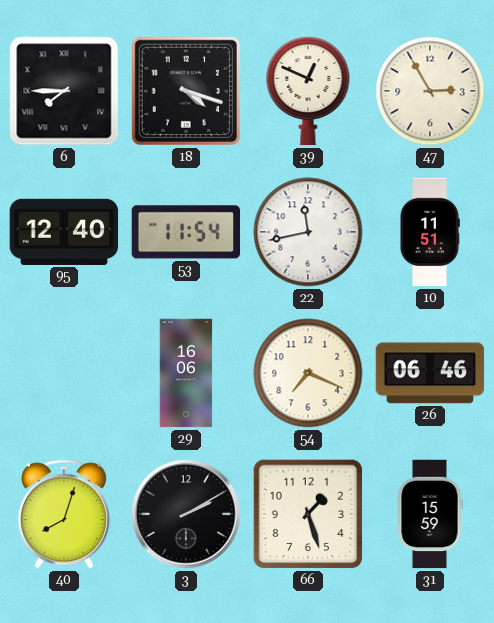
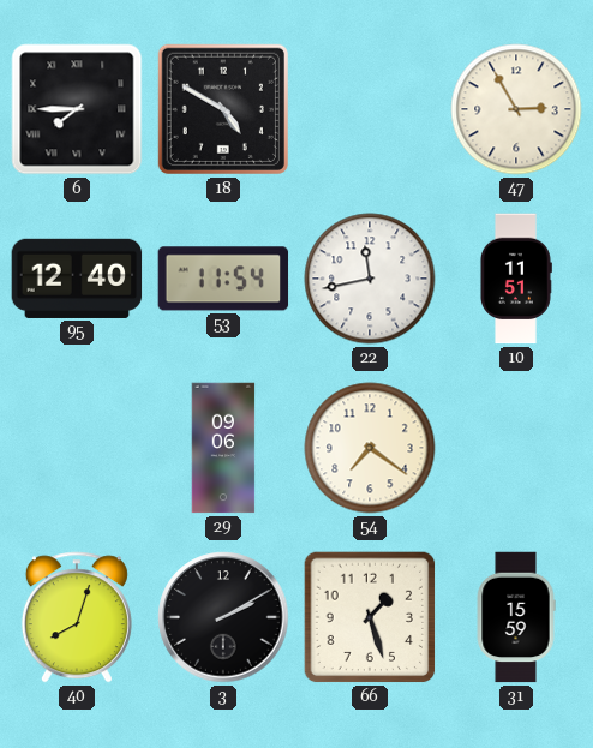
18: 4:18 -> 4:50 (223, 109)
39: 12:49 -> none (308, 91)
29: 16:06 -> 09:06 (223, 448)
54: 7:19 -> 7:21 (370, 448)
26: 06:46 -> none (430, 373)
